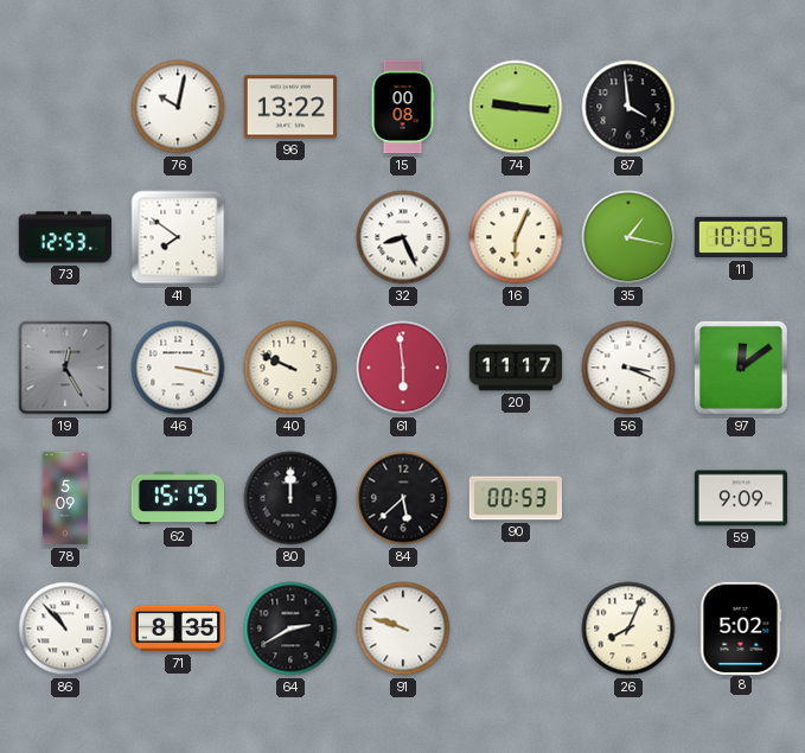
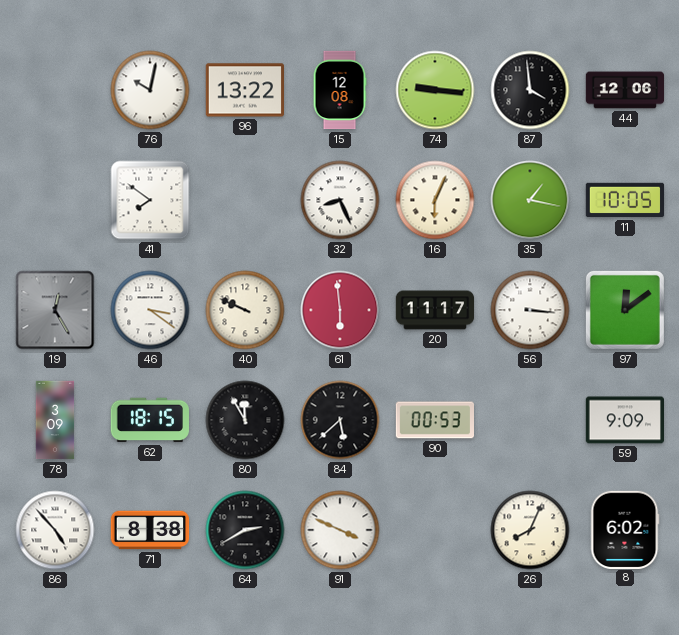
15: 00:08 -> 12:08 (340, 90)
44: none -> 12:06 (625, 90)
73: 12:53 -> none (64, 237)
46: 3:17 -> 3:21 (150, 310)
56: 3:19 -> 3:16 (530, 310)
78: 5:09 -> 3:09 (55, 420)
62: 15:15 -> 18:15 (149, 420)
80: 12:00 -> 11:55 (245, 420)
86: 10:53 -> 4:53 (55, 530)
71: 8:35 -> 8:38 (150, 530)
91: 9:48 -> 3:49 (340, 530)
8: 5:02 -> 6:02 (625, 529)
